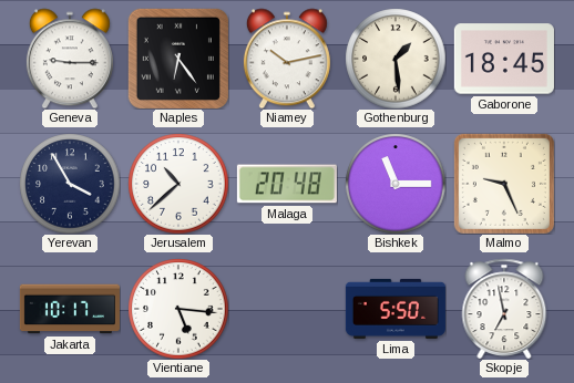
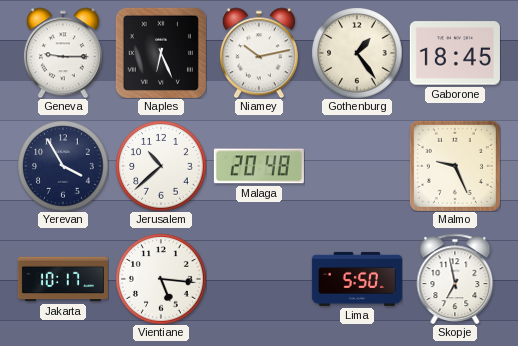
Naples: 6:24 -> 6:26 (161, 53)
Gothenburg: 1:29 -> 1:24 (357, 53)
Bishkek: 11:15 -> none (396, 184)
